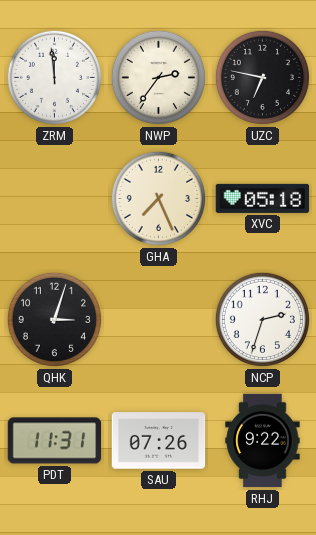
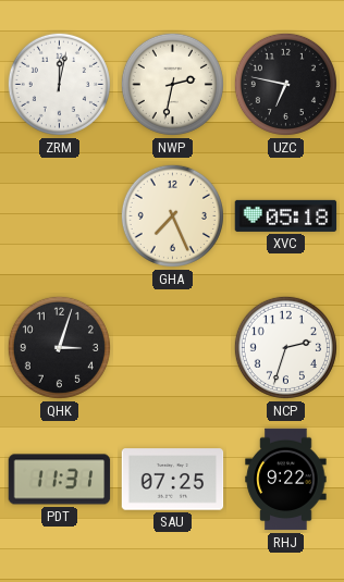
ZRM: 11:59 -> 12:02 (59, 84)
NWP: 2:36 -> 2:32 (172, 84)
SAU: 07:26 -> 07:25 (173, 480)
